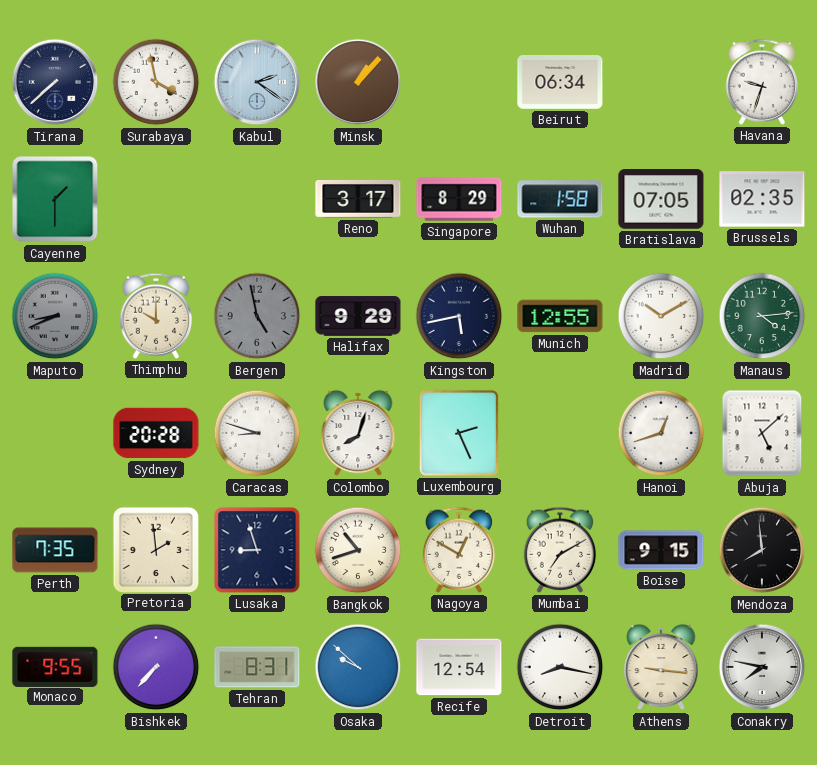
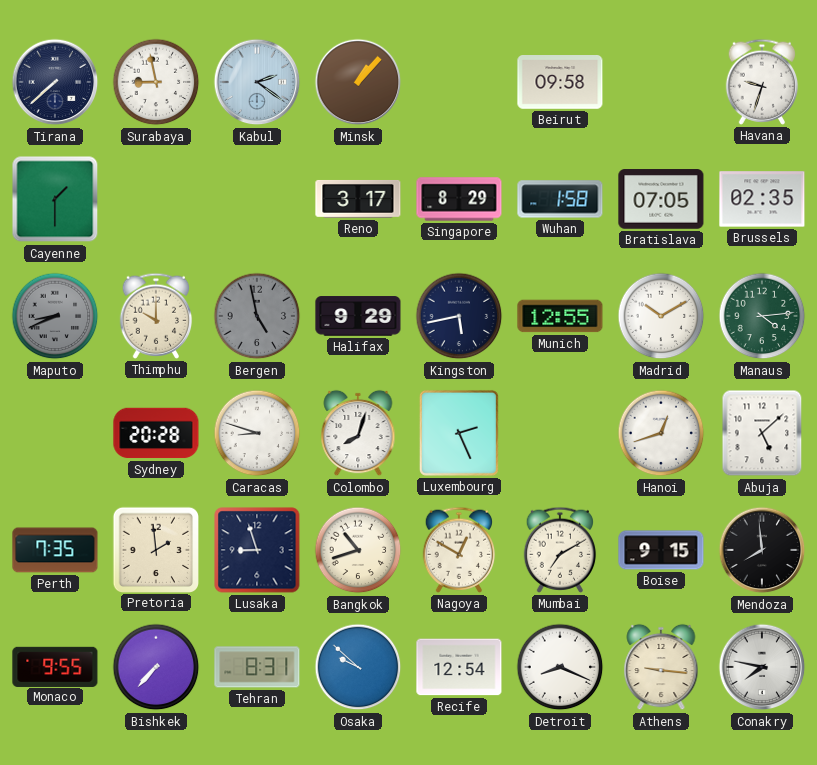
Surabaya: 3:58 -> 8:58 (156, 82)
Beirut: 06:34 -> 09:58 (560, 83)
Detroit: 8:17 -> 8:19 (560, 667)
